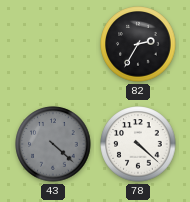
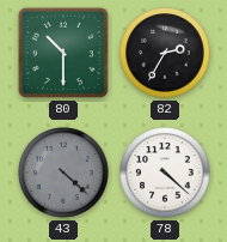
80: none -> 10:30 (63, 53)
